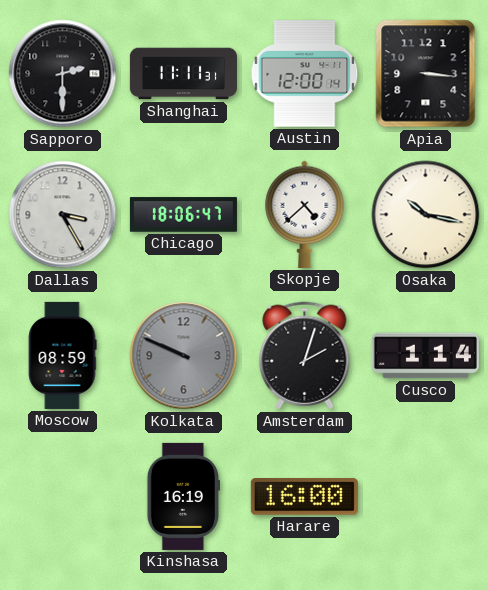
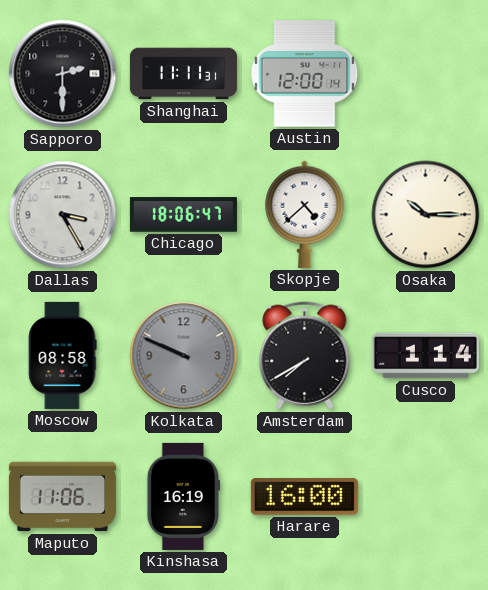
Apia: 3:16 -> none (426, 74)
Osaka: 10:17 -> 10:15 (426, 215)
Moscow: 08:59 -> 08:58 (62, 355)
Amsterdam: 2:03 -> 7:40 (305, 356)
Maputo: none -> 11:06 (62, 497)
